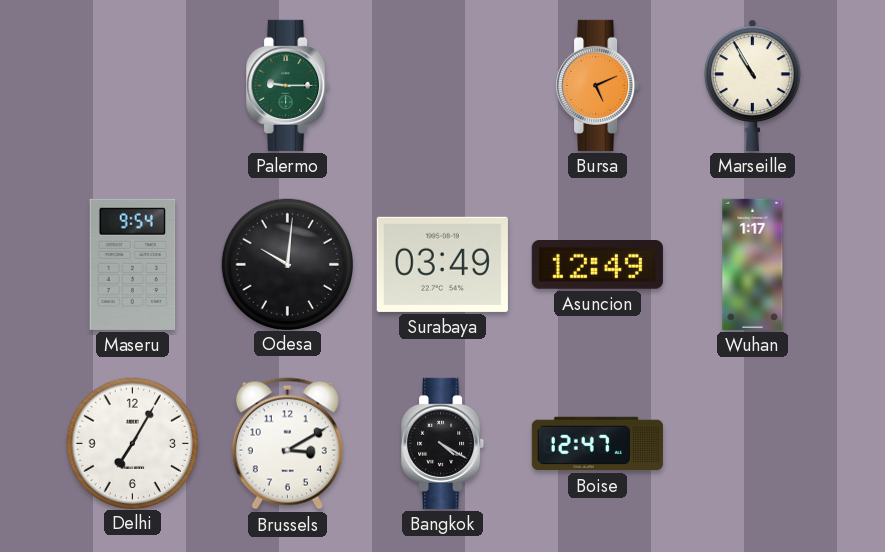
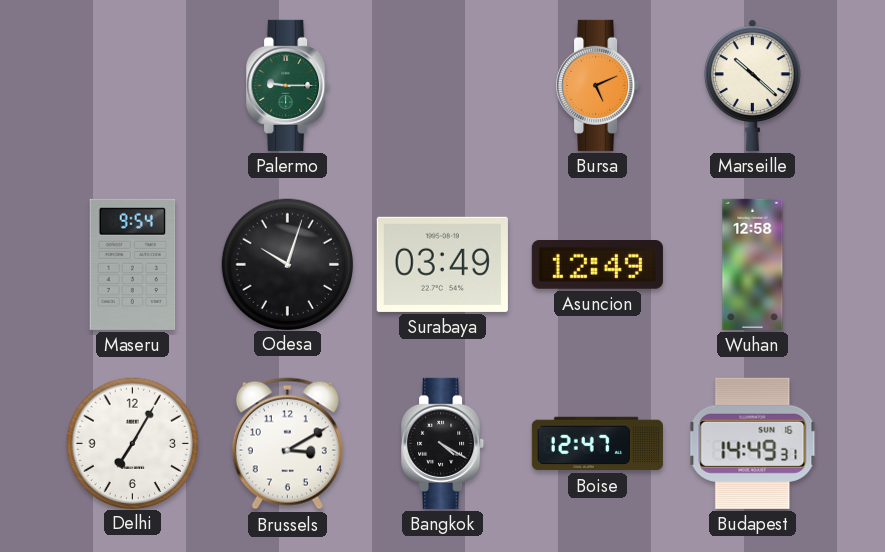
Marseille: 10:55 -> 10:22 (752, 85)
Odesa: 10:01 -> 10:03 (287, 264)
Wuhan: 1:17 -> 12:58 (753, 264)
Budapest: none -> 14:49 (753, 443)
